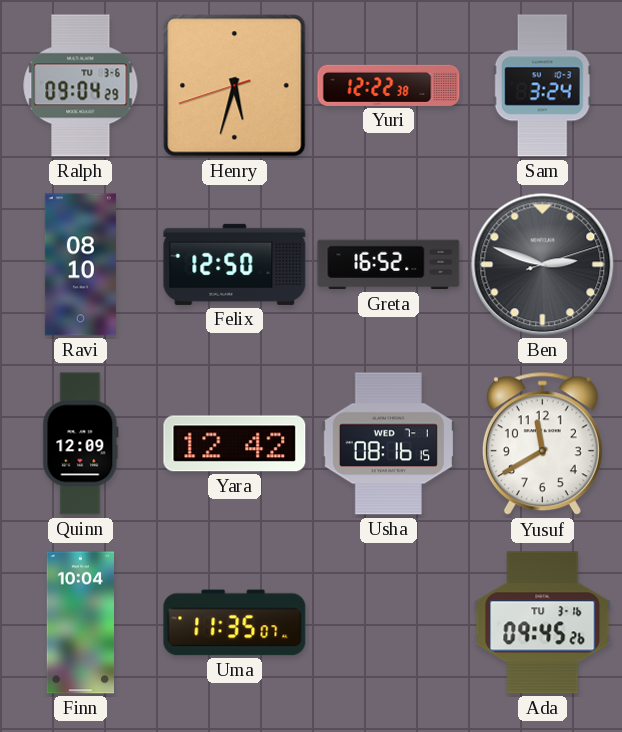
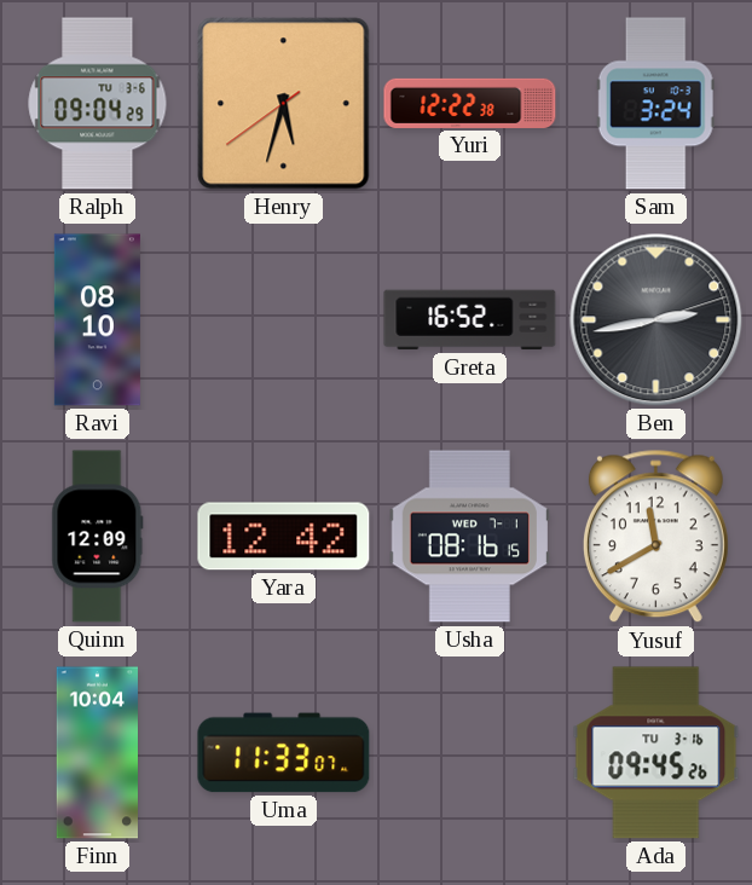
Henry: 5:32:42 -> 5:32:39 (284, 104)
Felix: 12:50 -> none (235, 264)
Ben: 2:48 -> 2:43 (656, 320)
Uma: 11:35 -> 11:33 (284, 753)
